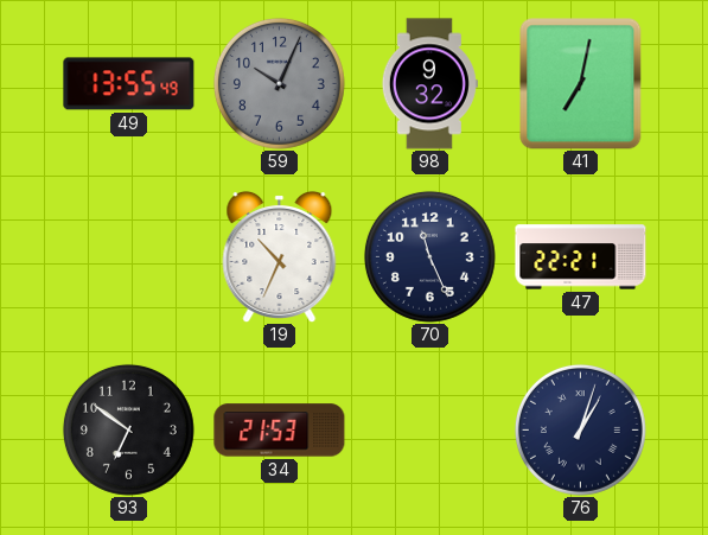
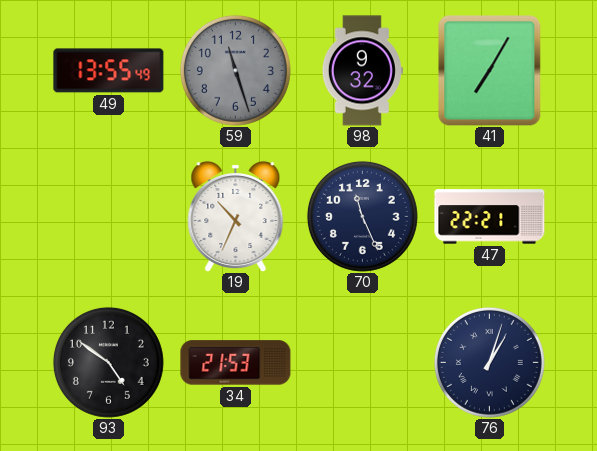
59: 10:04 -> 11:27 (235, 70)
41: 7:02 -> 7:05 (490, 71)
93: 6:51 -> 4:51 (108, 362)
